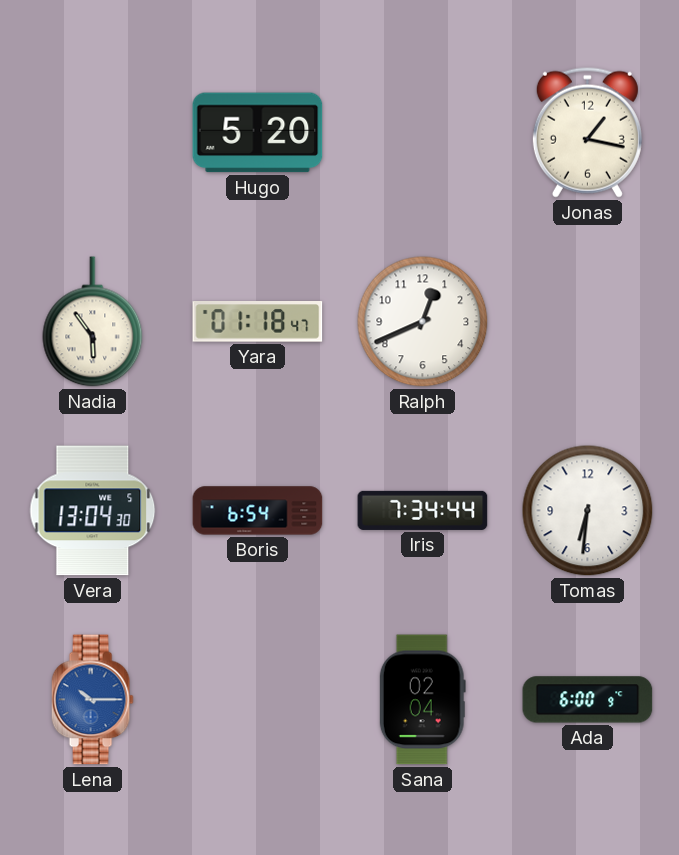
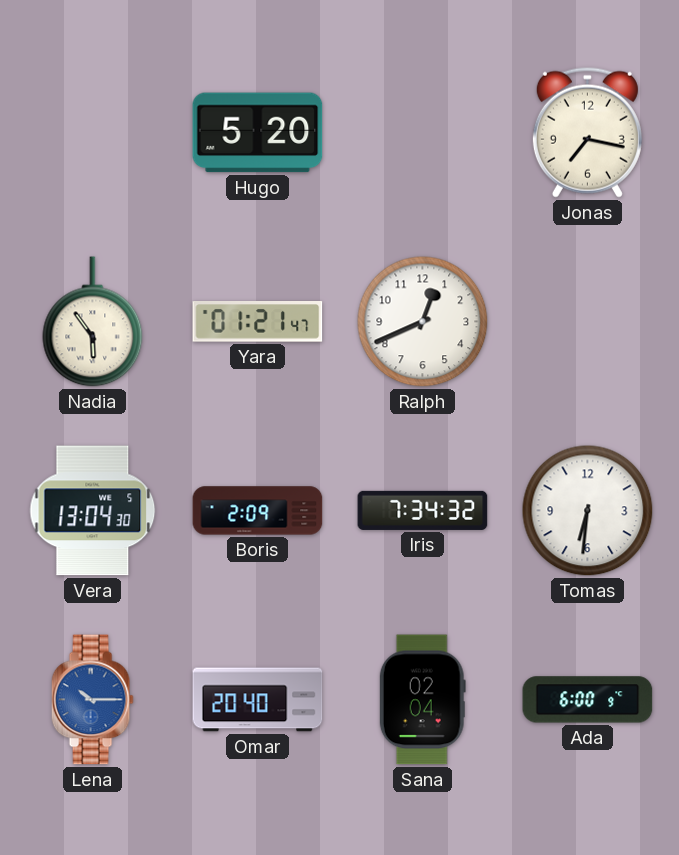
Jonas: 1:17 -> 7:17 (587, 132)
Yara: 01:18 -> 01:21 (258, 322)
Boris: 6:54 -> 2:09 (258, 511)
Iris: 7:34:44 -> 7:34:32 (423, 510)
Omar: none -> 20:40 (258, 700)
